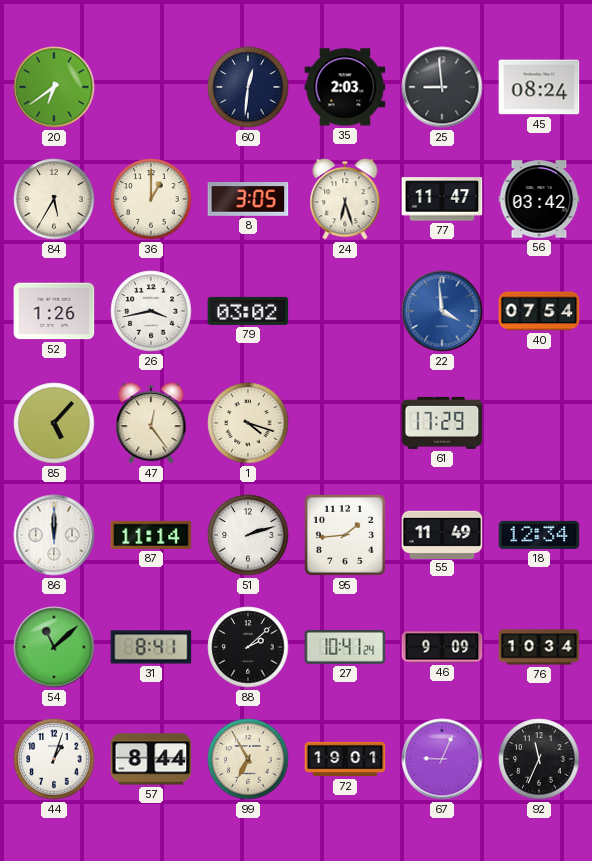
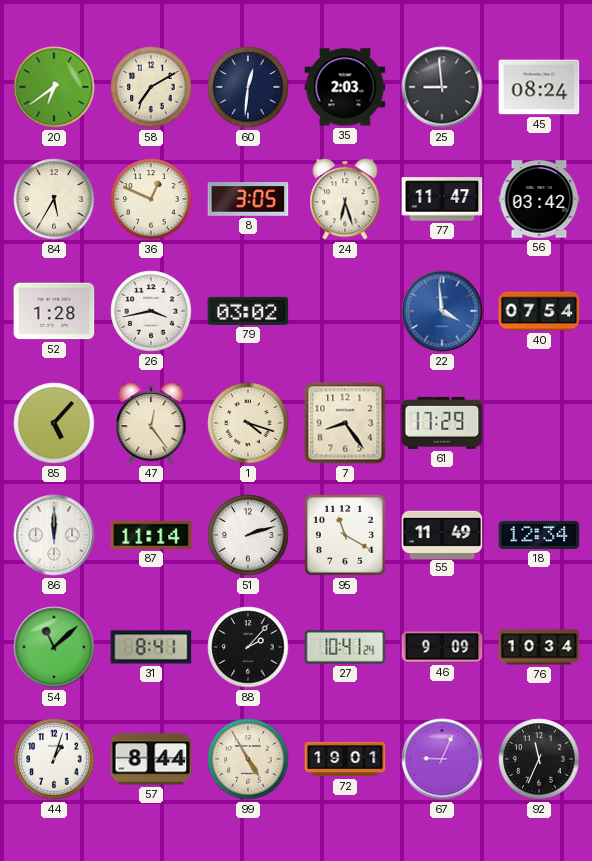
58: none -> 7:10 (151, 87)
36: 1:00 -> 12:49 (151, 199)
52: 1:26 -> 1:28 (54, 311)
7: none -> 8:24 (345, 423)
95: 1:44 -> 11:20 (345, 535)
88: 2:08 -> 2:07 (248, 647)
99: 6:55 -> 4:55 (248, 759)
